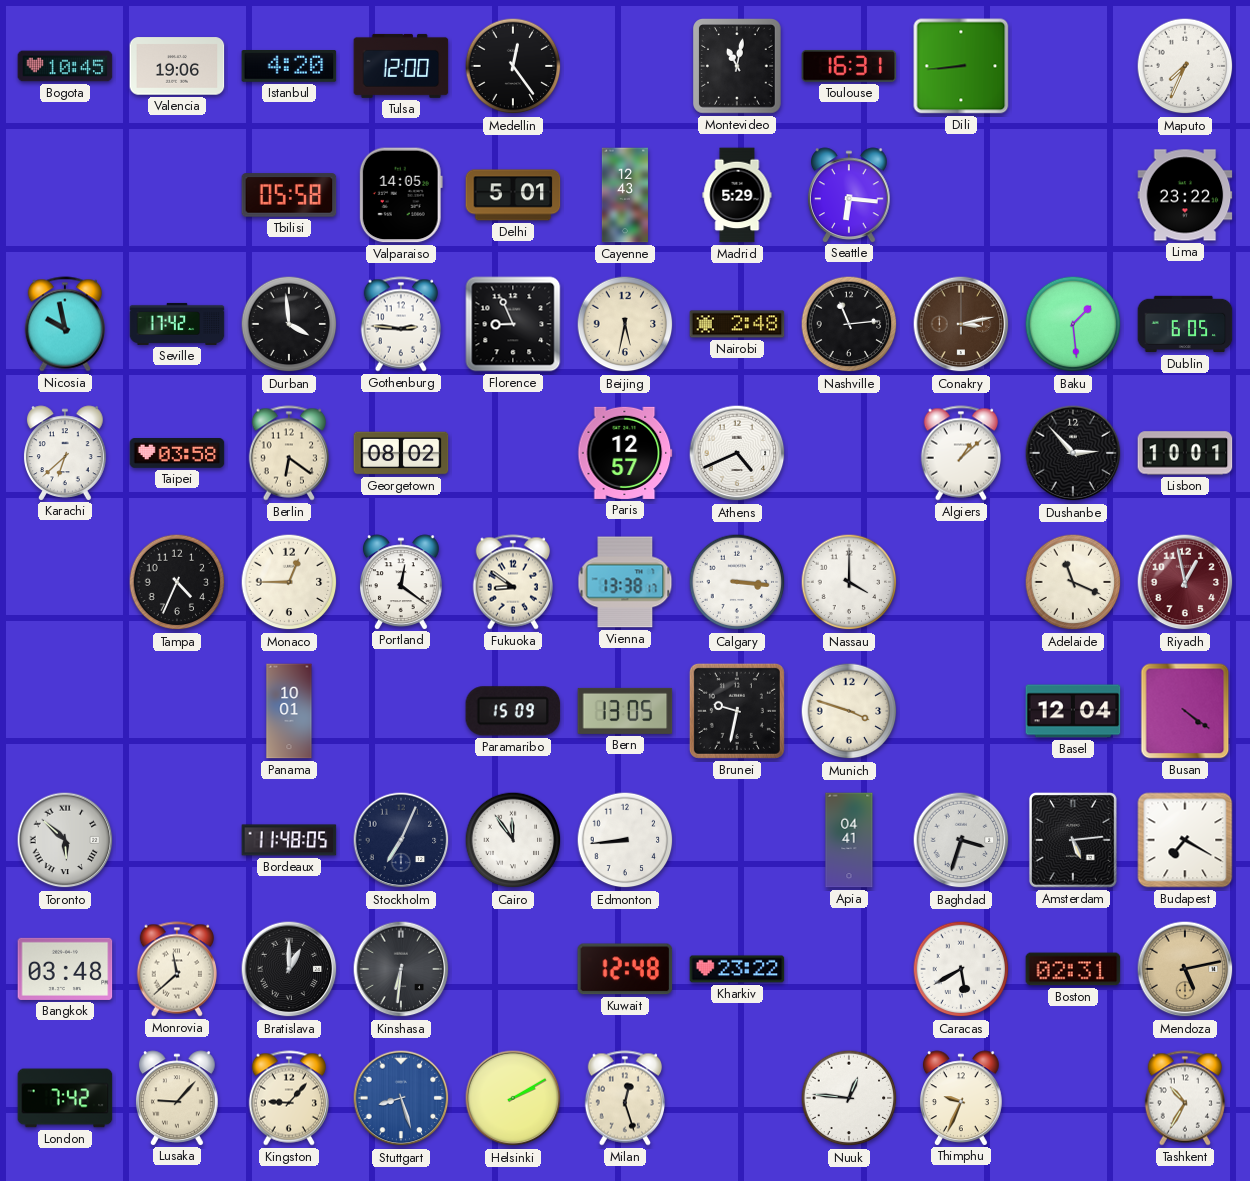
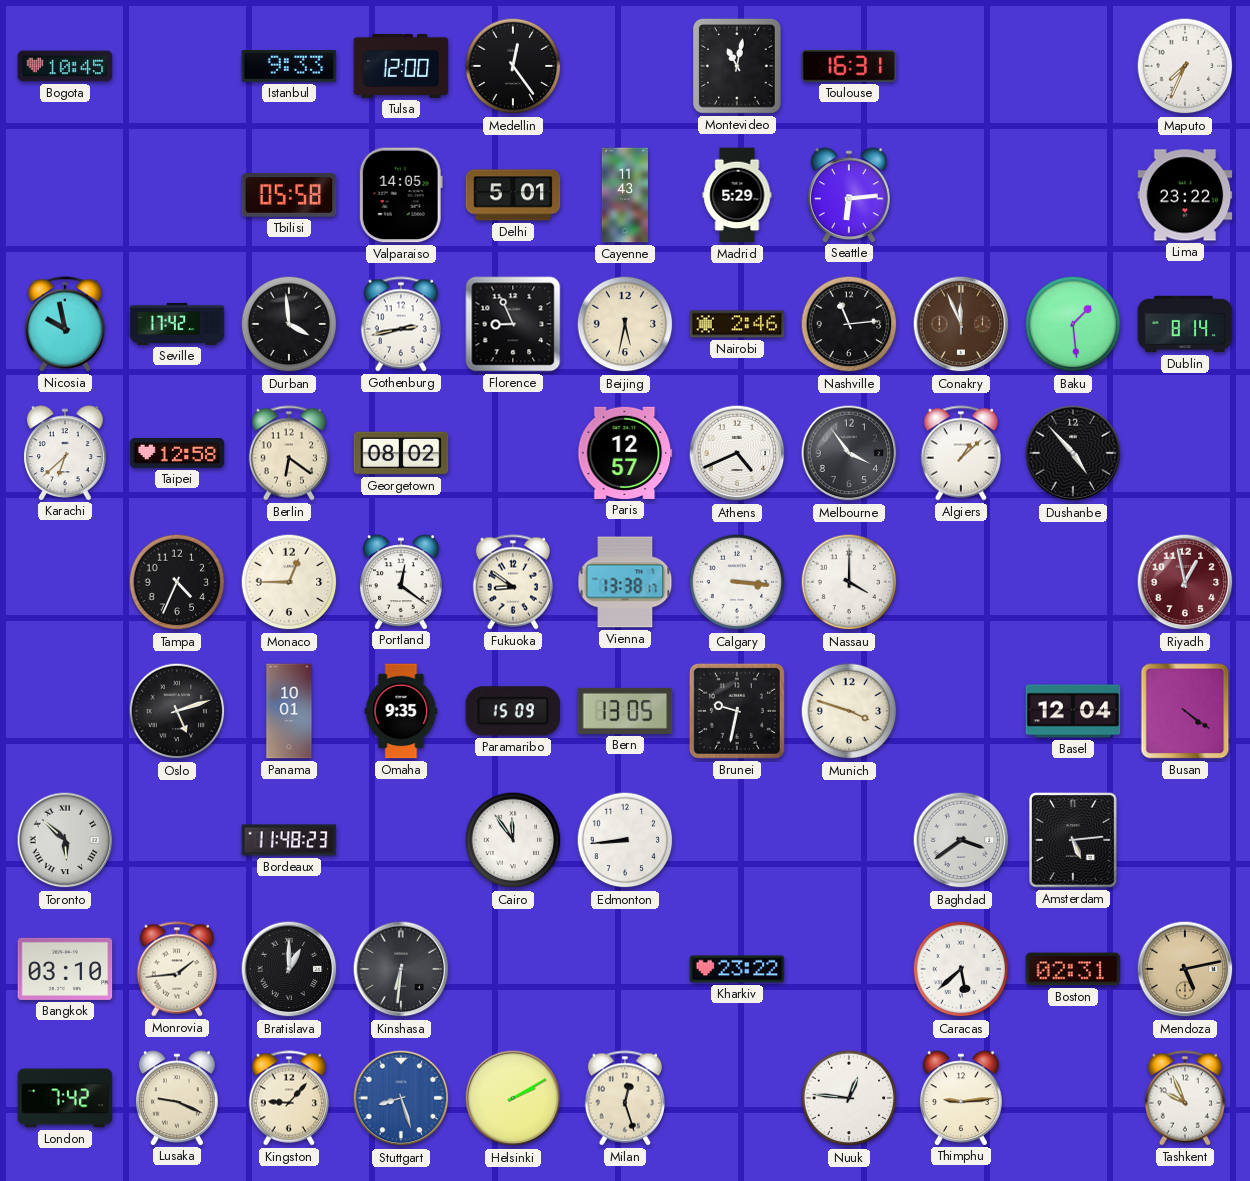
Valencia: 19:06 -> none (177, 66)
Istanbul: 4:20 -> 9:33 (289, 67)
Dili: 8:44 -> none (961, 66)
Cayenne: 12:43 -> 11:43 (625, 195)
Seattle: 6:16 -> 6:14 (849, 195)
Gothenburg: 2:46 -> 2:43 (400, 324)
Nairobi: 2:48 -> 2:46 (737, 324)
Conakry: 3:13 -> 11:56 (961, 324)
Dublin: 6:05 -> 8:14 (1185, 324)
Taipei: 03:58 -> 12:58 (177, 454)
Melbourne: none -> 3:54 (849, 453)
Dushanbe: 2:53 -> 4:53 (1073, 453)
Lisbon: 10:01 -> none (1185, 453)
Adelaide: 11:19 -> none (1073, 582)
Oslo: none -> 5:12 (177, 711)
Omaha: none -> 9:35 (401, 711)
Bordeaux: 11:48:05 -> 11:48:23 (289, 840)
Stockholm: 7:04 -> none (401, 840)
Apia: 04:41 -> none (849, 840)
Baghdad: 3:33 -> 3:39 (961, 840)
Budapest: 7:20 -> none (1185, 840)
Bangkok: 03:48 -> 03:10 (65, 969)
Monrovia: 11:38 -> 1:44 (176, 969)
Kuwait: 12:48 -> none (625, 969)
Caracas: 5:40 -> 5:38 (961, 969)
Lusaka: 9:07 -> 9:19 (177, 1098)
Thimphu: 9:34 -> 9:14 (961, 1098)
Tashkent: 10:35 -> 9:56 (1184, 1098)
